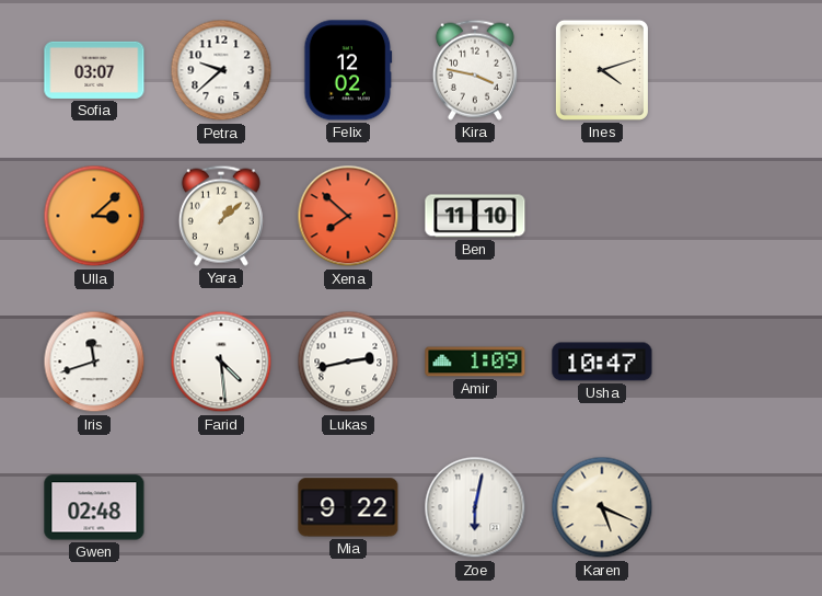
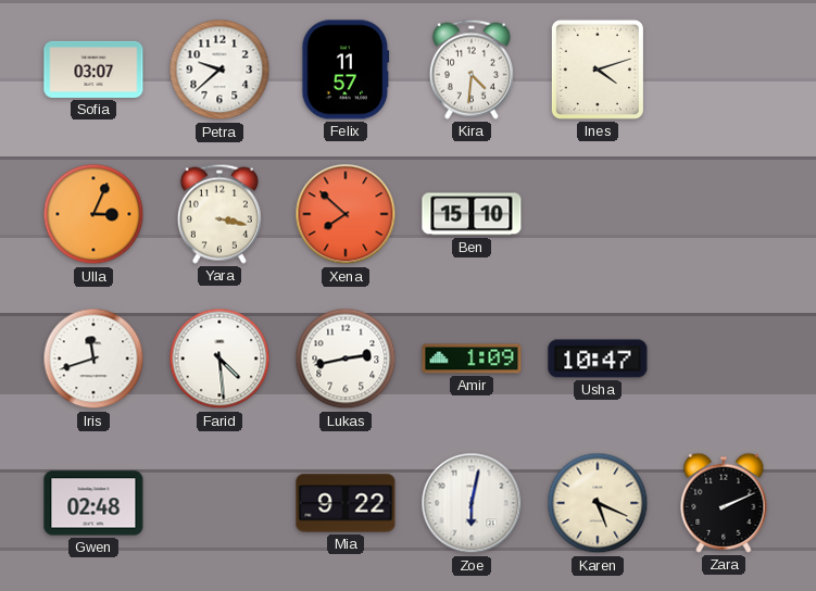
Felix: 12:02 -> 11:57 (346, 70)
Kira: 3:47 -> 4:31 (472, 70)
Ulla: 3:08 -> 3:04 (93, 214)
Yara: 1:08 -> 3:17 (219, 214)
Ben: 11:10 -> 15:10 (472, 214)
Zara: none -> 2:11 (724, 503)
